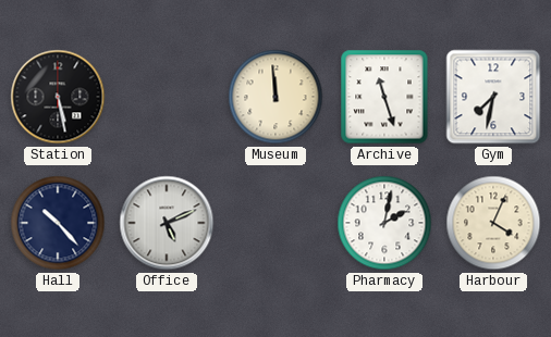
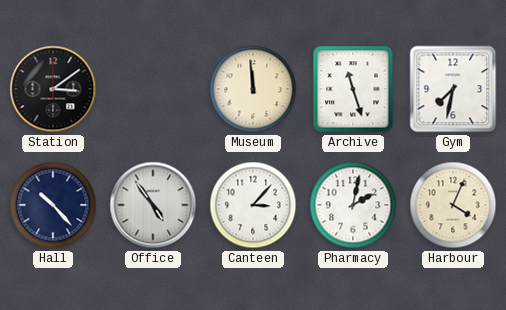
Station: 5:28 -> 3:09 (53, 89)
Office: 5:11 -> 4:54 (153, 205)
Canteen: none -> 3:07 (253, 205)
